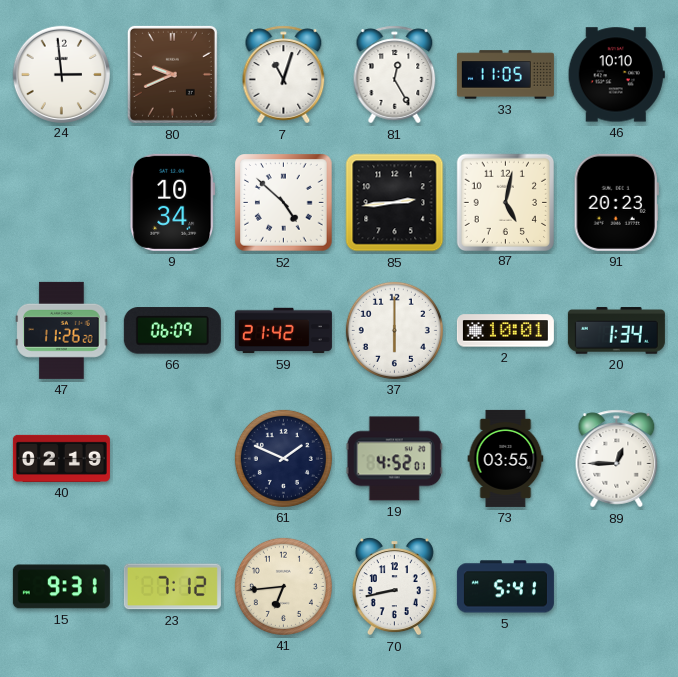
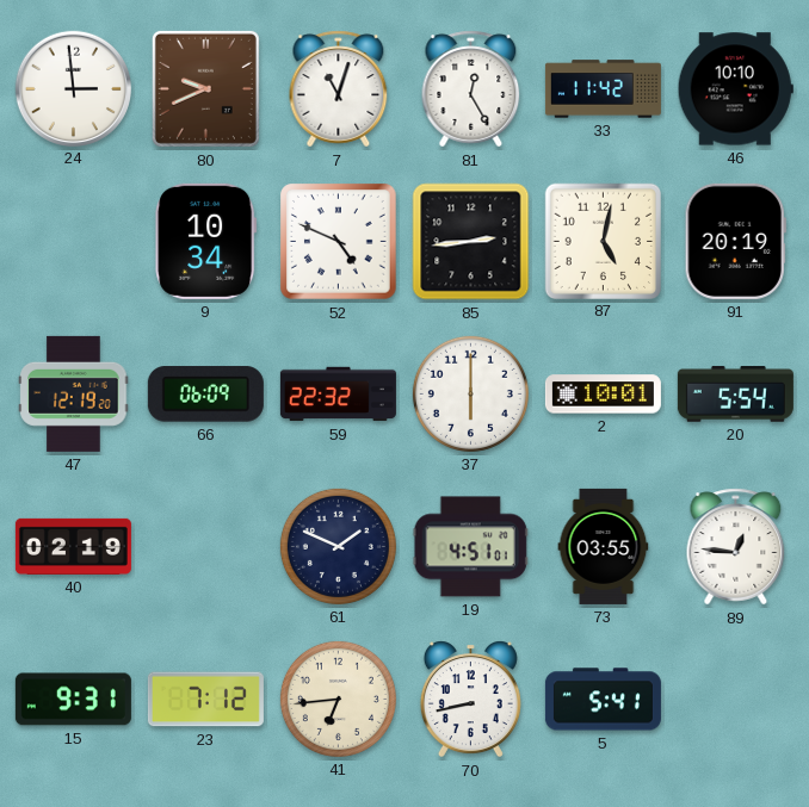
33: 11:05 -> 11:42 (603, 89)
52: 4:52 -> 4:49 (339, 242)
91: 20:23 -> 20:19 (735, 241)
47: 11:26 -> 12:19 (74, 393)
59: 21:42 -> 22:32 (338, 395)
20: 1:34 -> 5:54 (735, 395)
19: 4:52 -> 4:51 (470, 547)
89: 12:45 -> 12:46 (736, 547)
